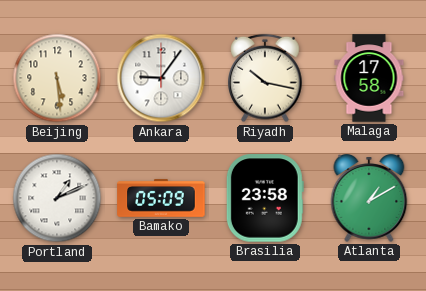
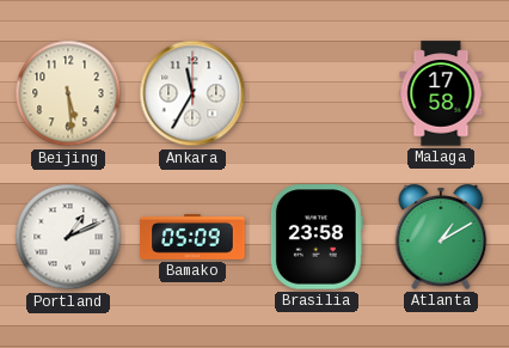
Ankara: 9:06 -> 11:35 (192, 93)
Riyadh: 10:17 -> none (265, 78)
